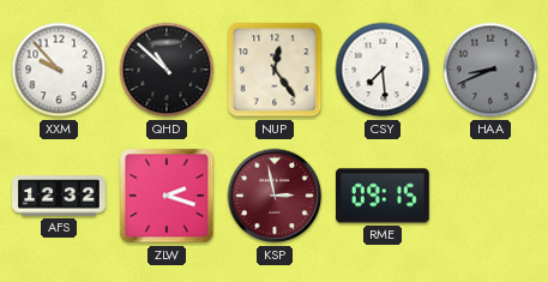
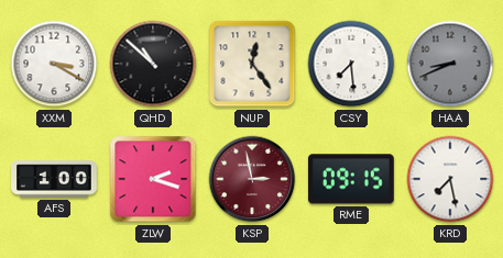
XXM: 9:53 -> 3:20 (54, 64)
AFS: 12:32 -> 1:00 (54, 179)
KRD: none -> 7:28 (450, 179)
